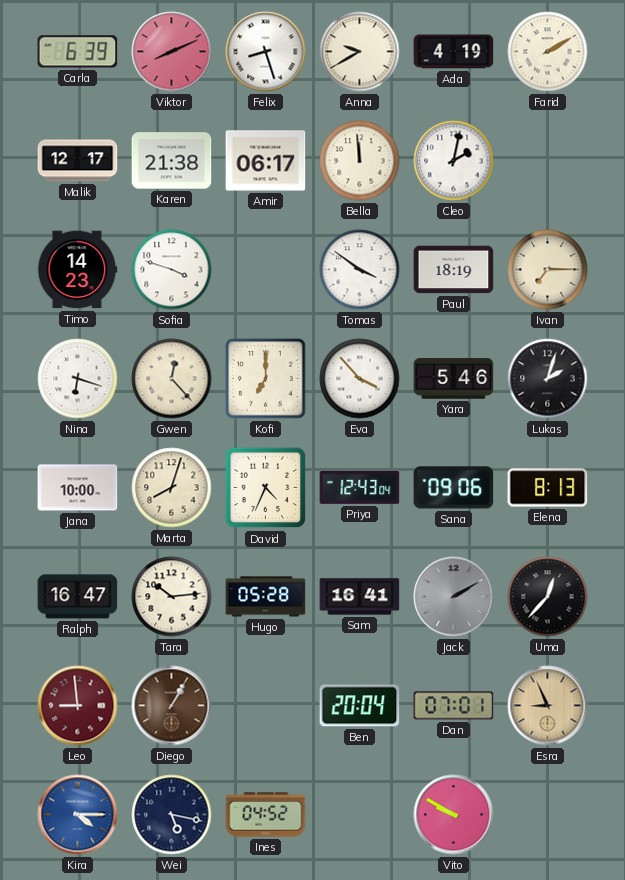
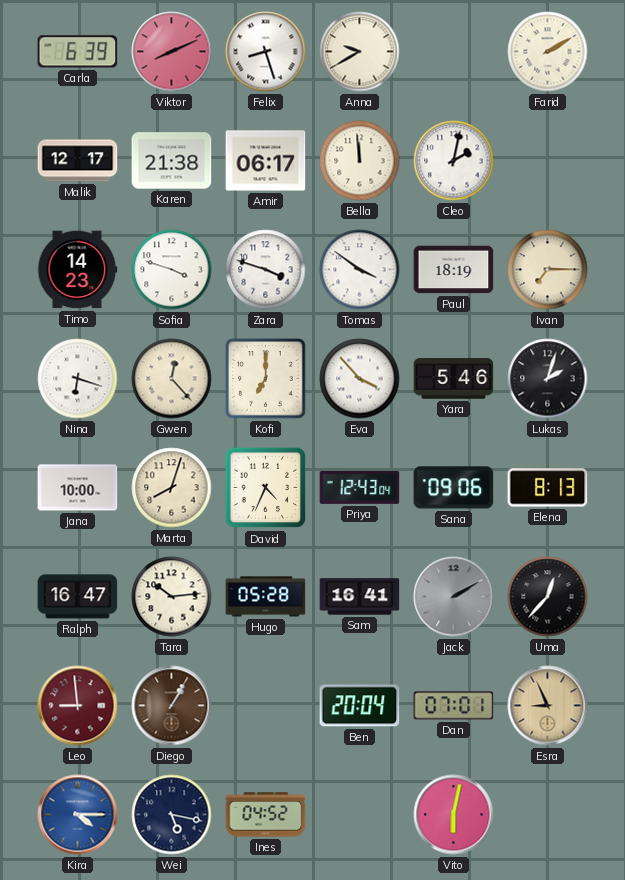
Ada: 4:19 -> none (454, 52)
Zara: none -> 3:48 (266, 270)
Vito: 9:50 -> 6:02 (454, 815)
